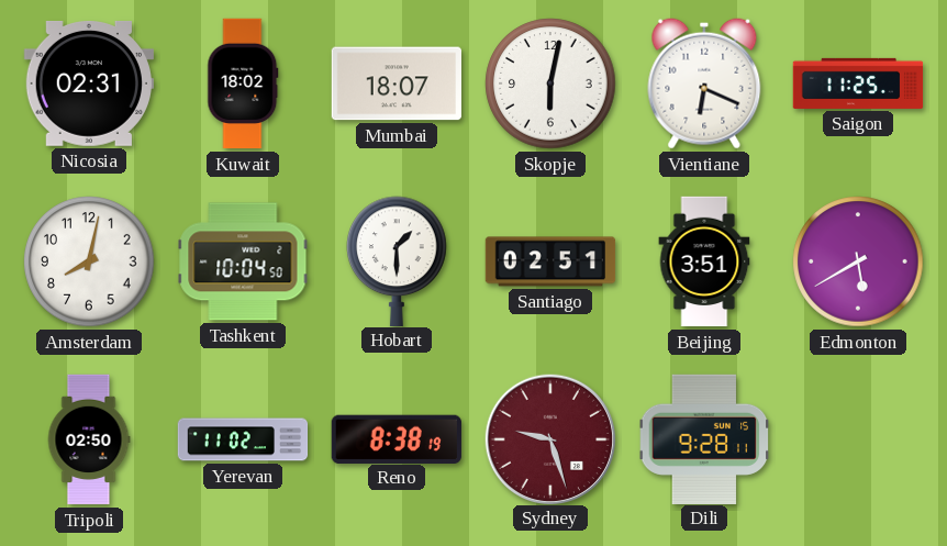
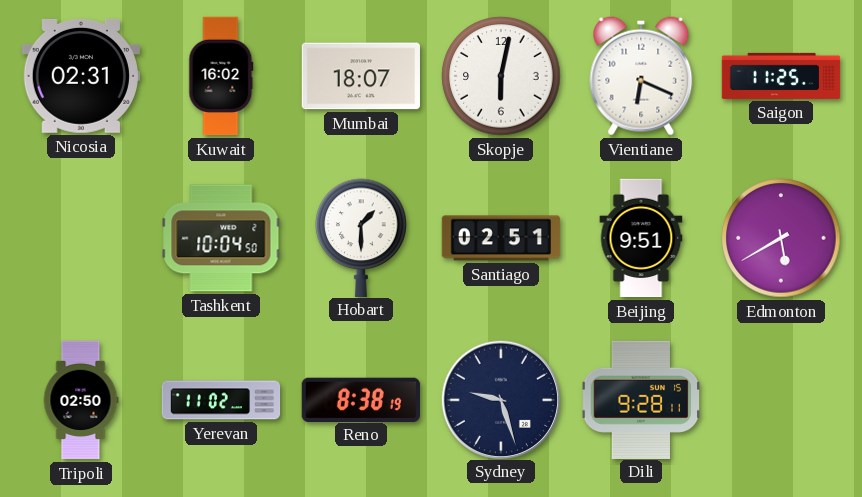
Kuwait: 18:02 -> 16:02 (221, 76)
Amsterdam: 8:02 -> none (89, 261)
Beijing: 3:51 -> 9:51 (641, 238)
Sydney dial: burgundy -> navy (500, 399)
